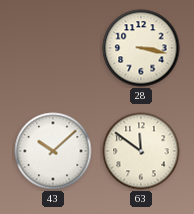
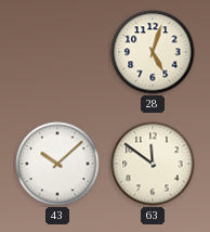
28: 3:17 -> 5:03 (153, 52)
